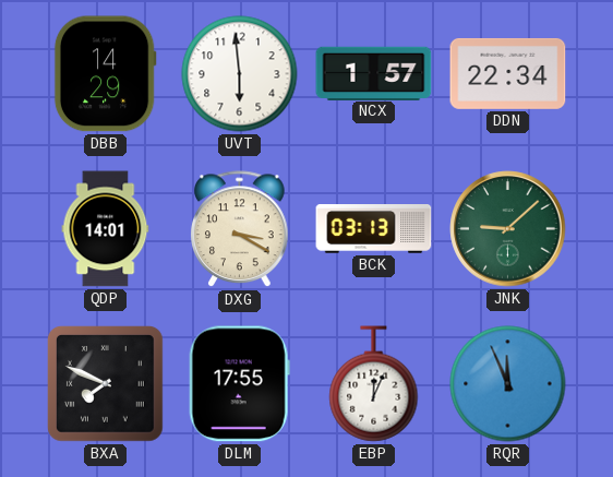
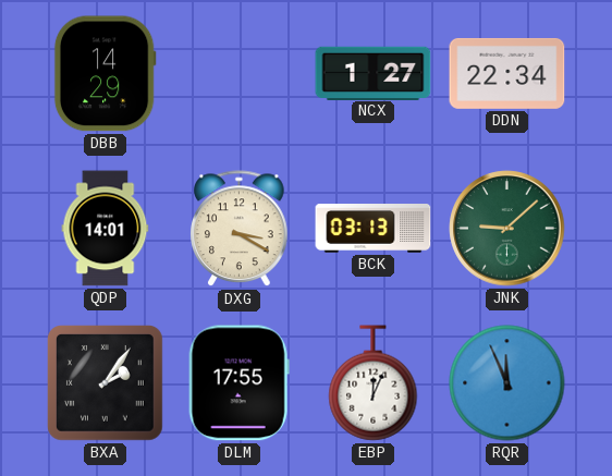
UVT: 5:59 -> none (240, 74)
NCX: 1:57 -> 1:27 (374, 73)
BXA: 7:49 -> 2:06 (106, 383)
